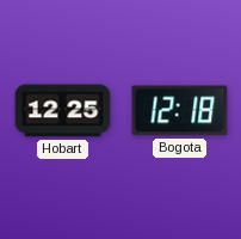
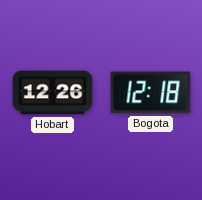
Hobart: 12:25 -> 12:26 (53, 93)
